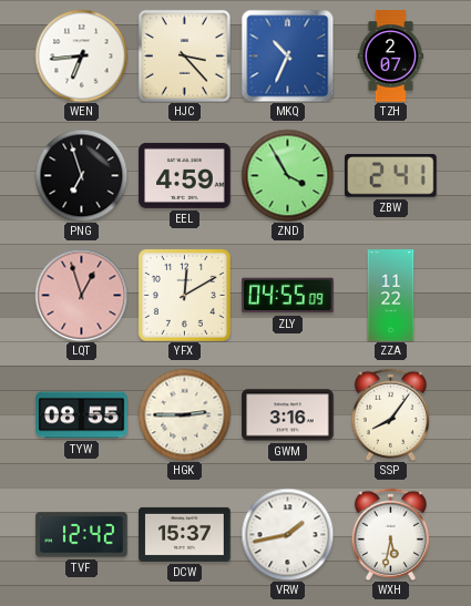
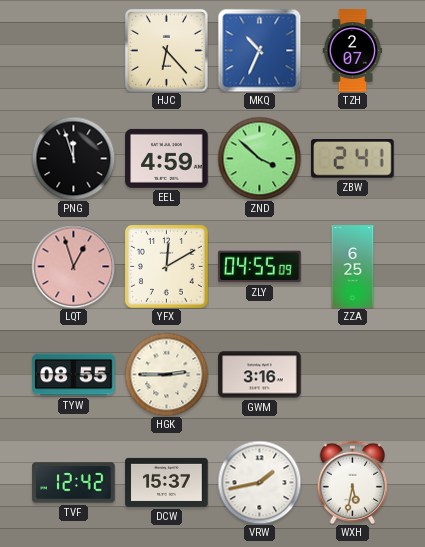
WEN: 6:44 -> none (81, 55)
HJC: 3:23 -> 6:23 (166, 50)
PNG: 6:57 -> 11:57 (73, 158)
ZND: 3:55 -> 3:52 (259, 158)
ZZA: 11:22 -> 6:25 (353, 267)
SSP: 8:06 -> none (390, 414)
